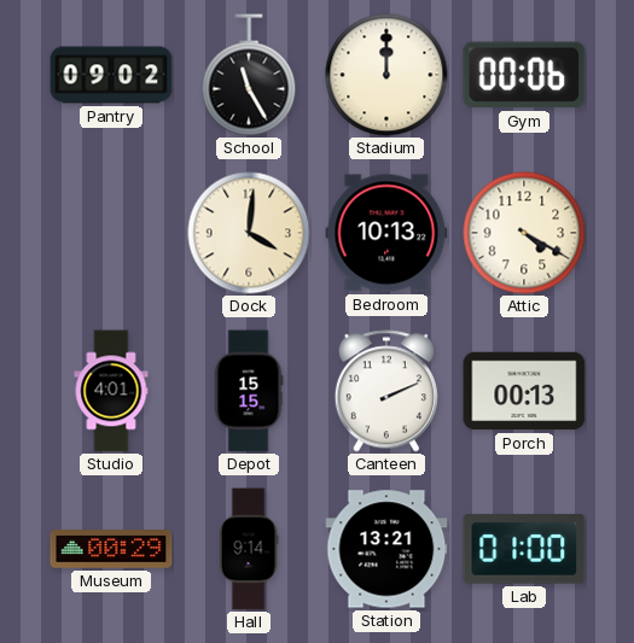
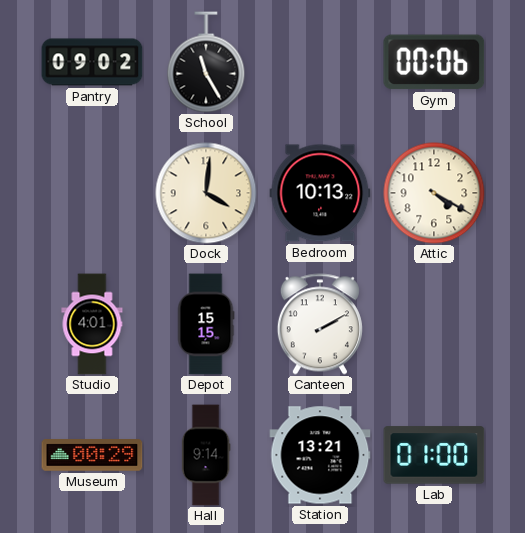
Stadium: 12:00 -> none (386, 75)
Canteen: 2:11 -> 2:10 (320, 324)
Porch: 00:13 -> none (524, 391)
